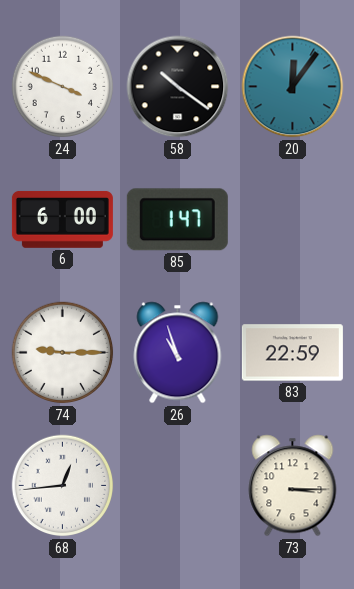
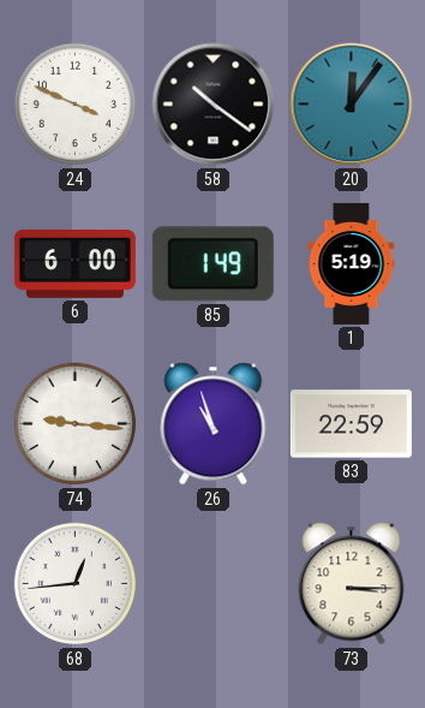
85: 1:47 -> 1:49 (212, 264)
1: none -> 5:19 (352, 263)
74: 9:15 -> 9:16 (76, 424)
